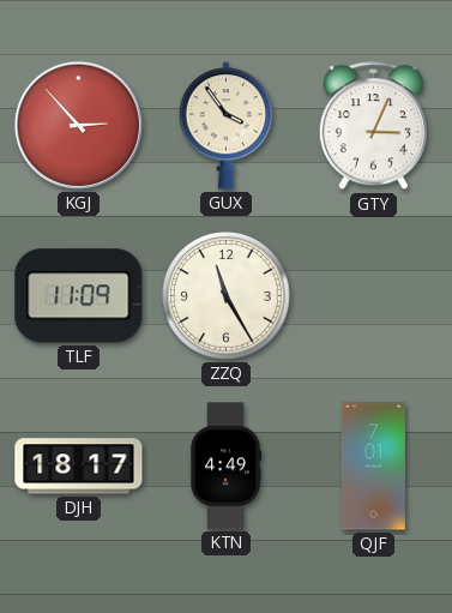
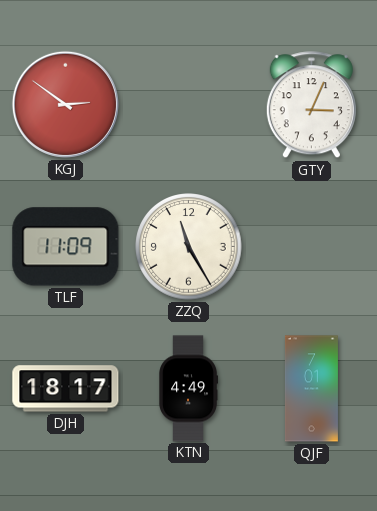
KGJ: 2:53 -> 2:51 (65, 104)
GUX: 3:54 -> none (227, 126)
